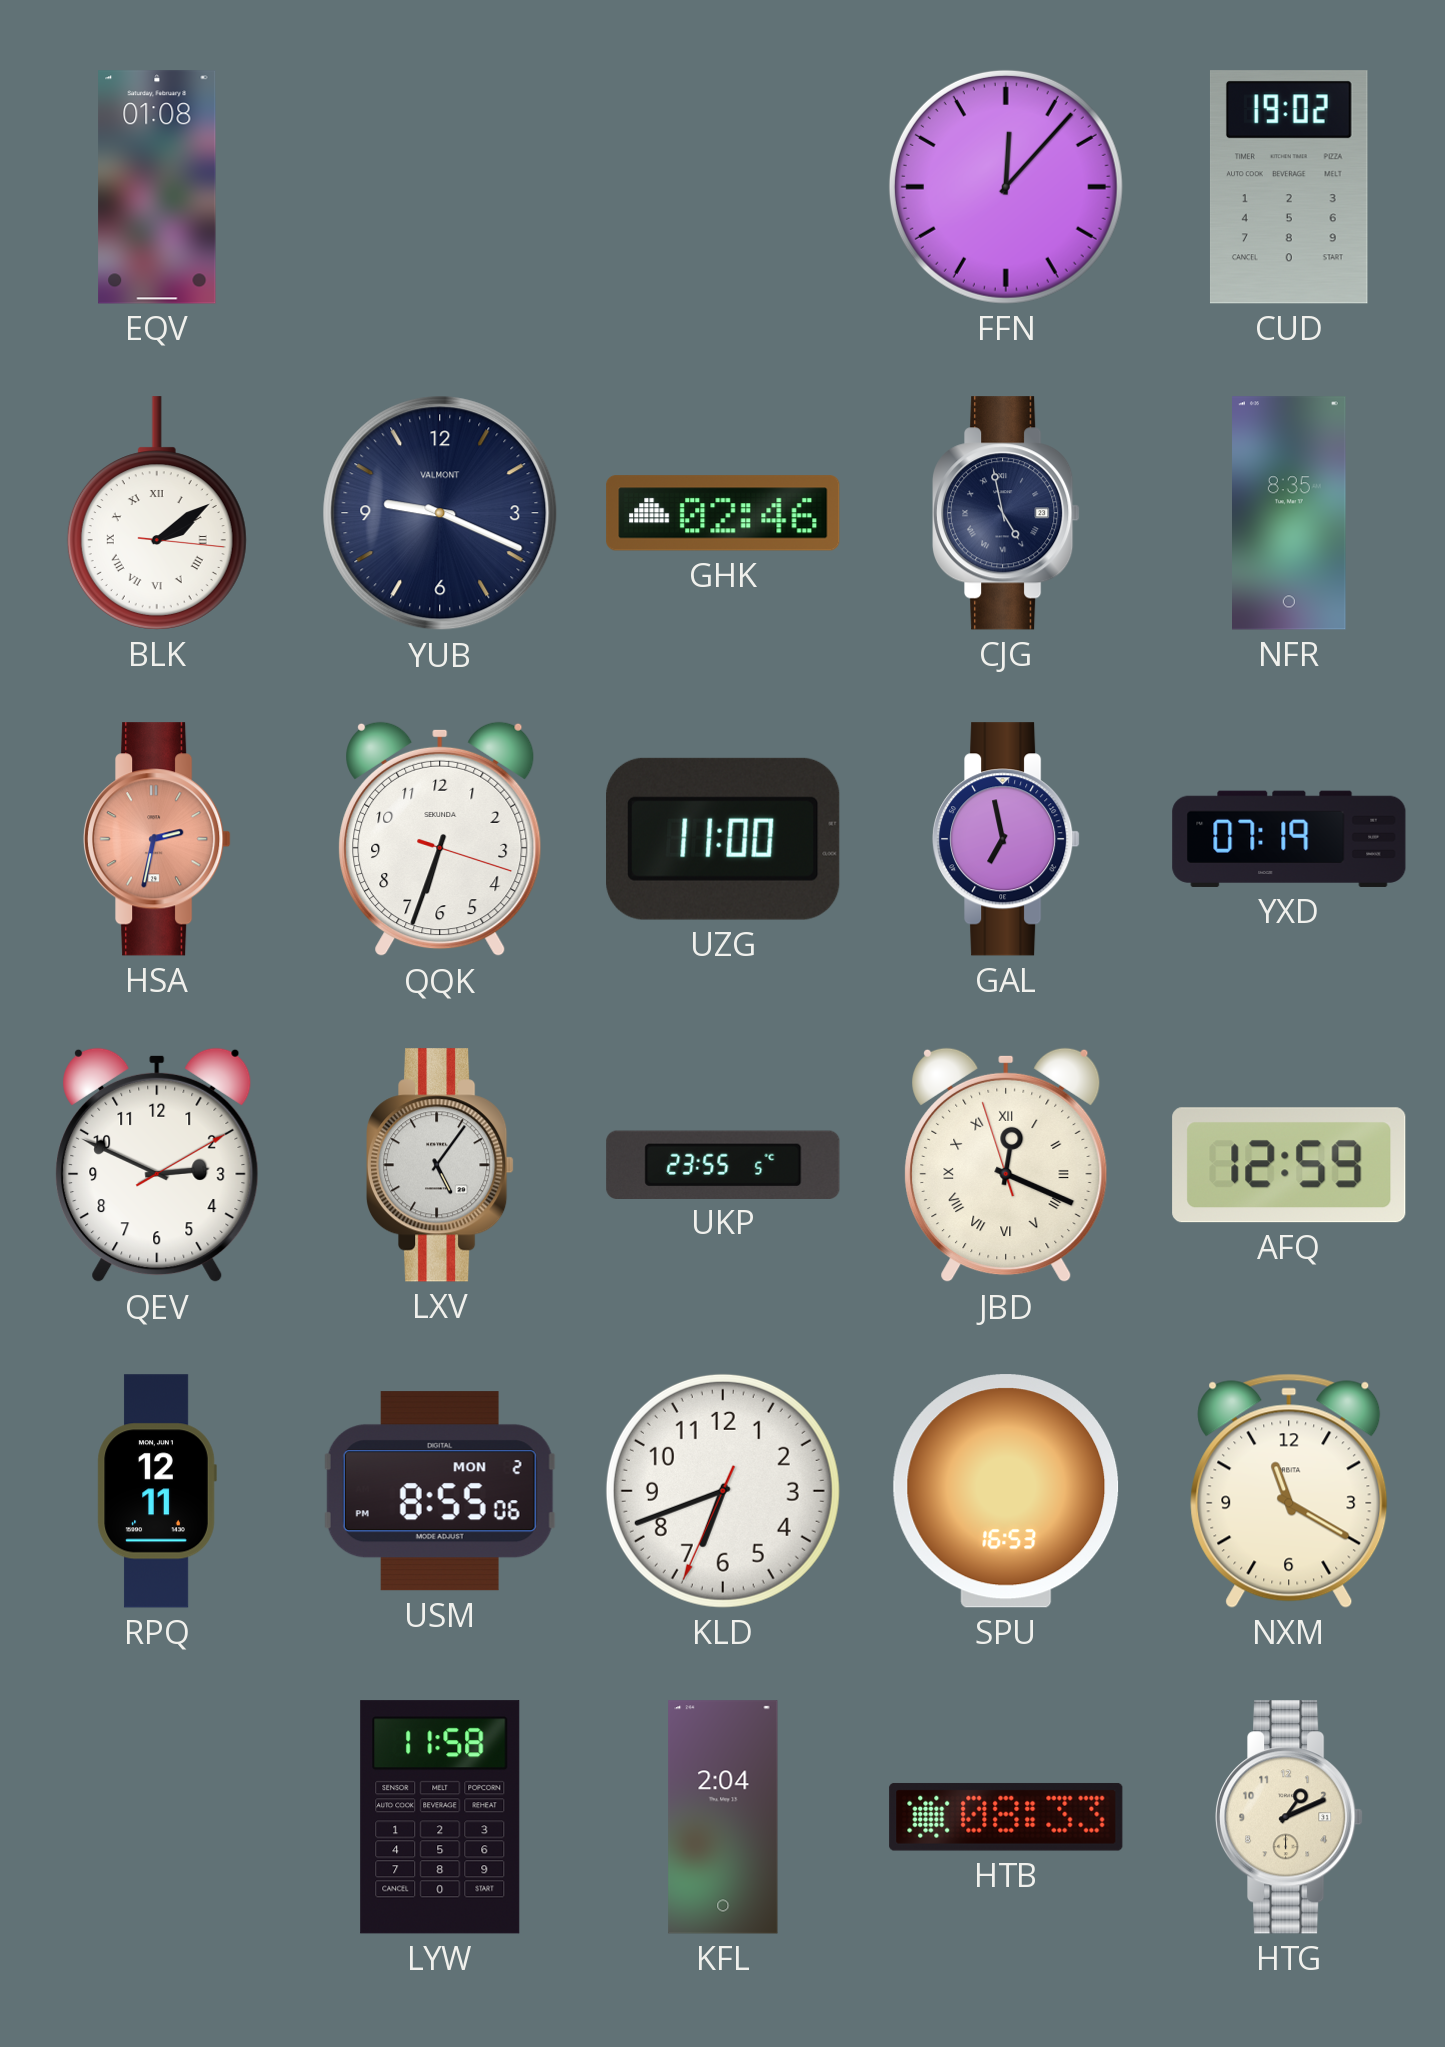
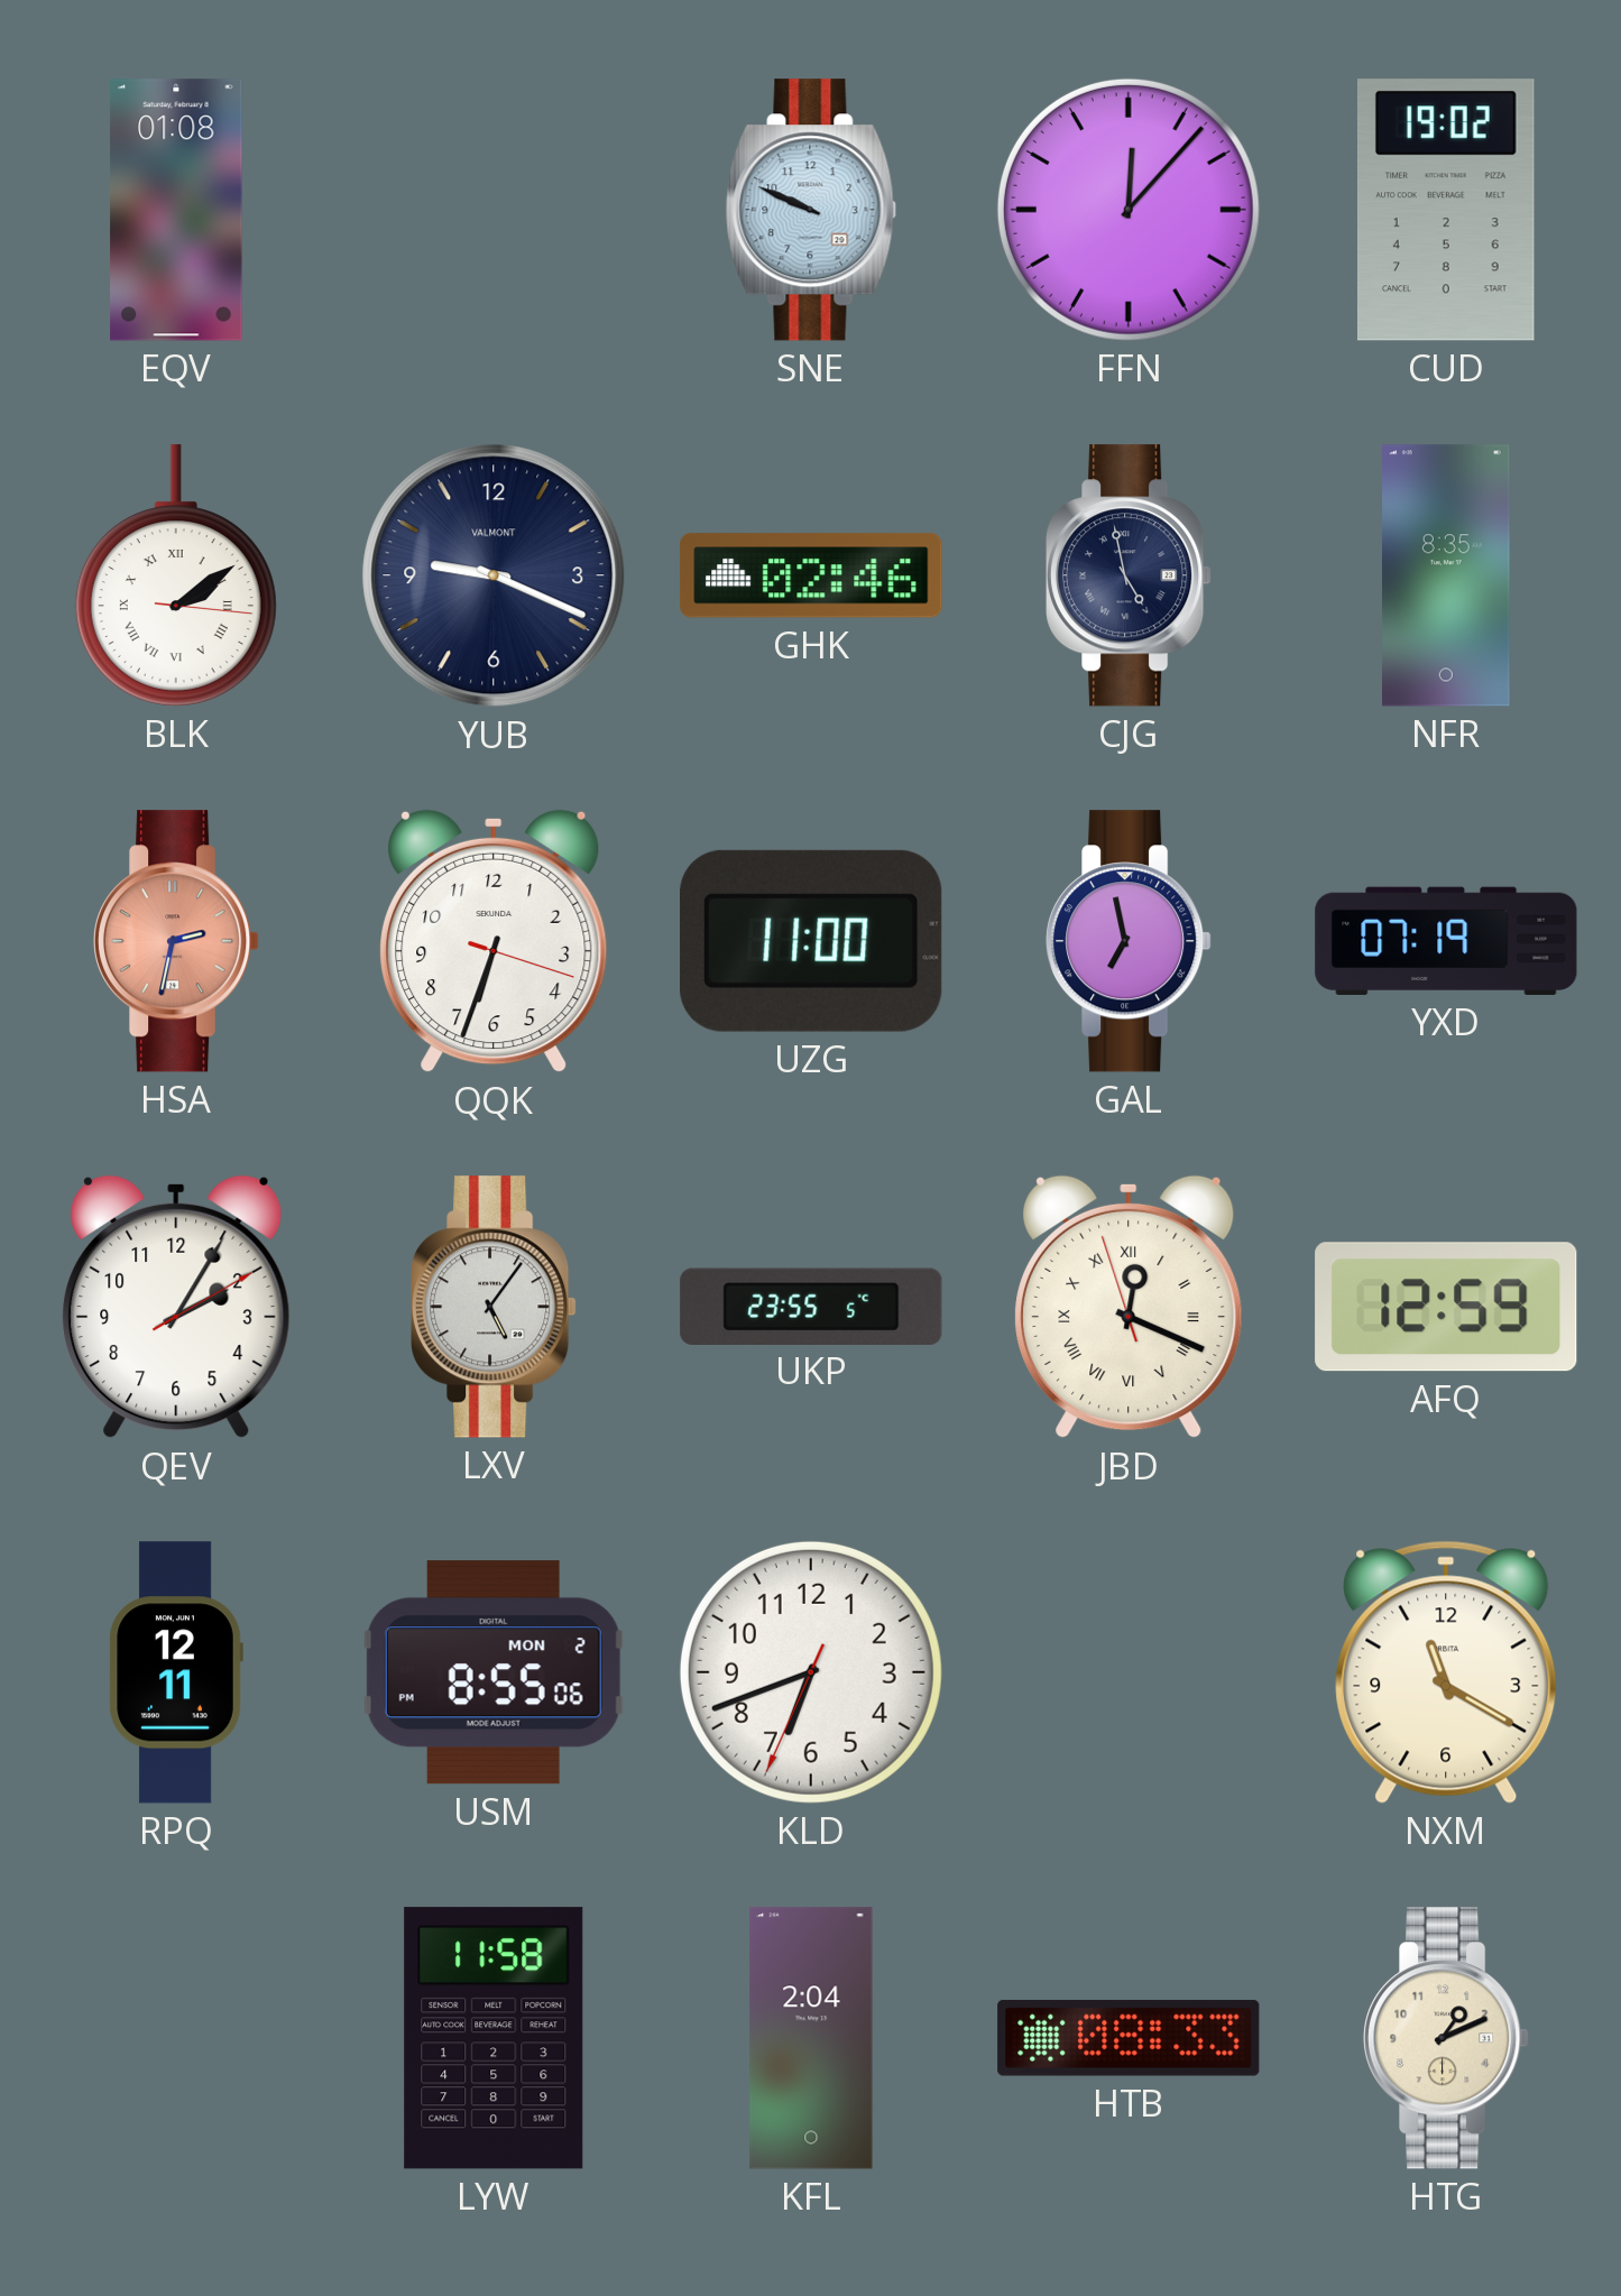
SNE: none -> 9:49 (811, 210)
QEV: 2:49 -> 2:05 (176, 1307)
SPU: 16:53 -> none (1006, 1491)
